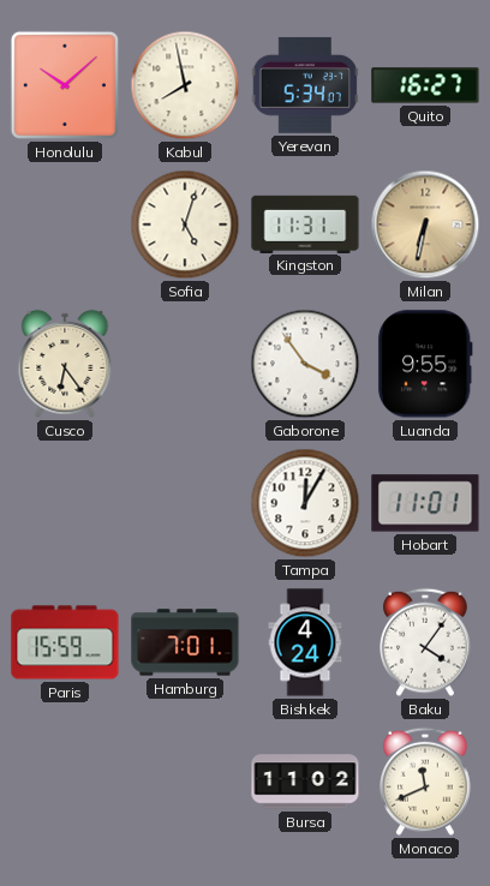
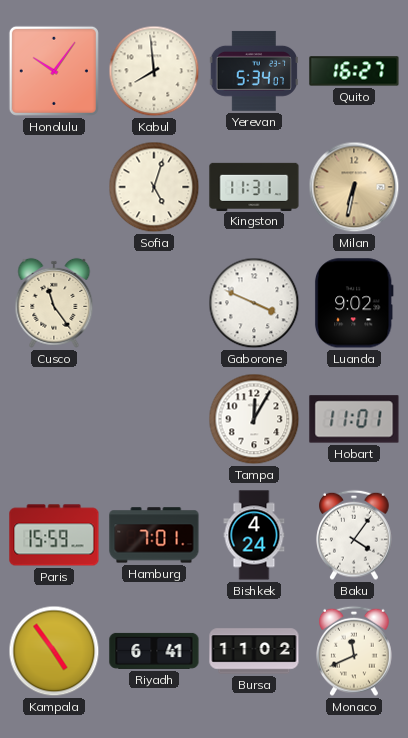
Honolulu: 10:08 -> 10:06 (54, 71)
Kabul: 7:58 -> 7:59 (154, 71)
Cusco: 6:24 -> 11:24 (54, 303)
Gaborone: 3:54 -> 3:49 (254, 303)
Luanda: 9:55 -> 9:02 (354, 303)
Kampala: none -> 4:54 (54, 651)
Riyadh: none -> 6:41 (154, 651)
